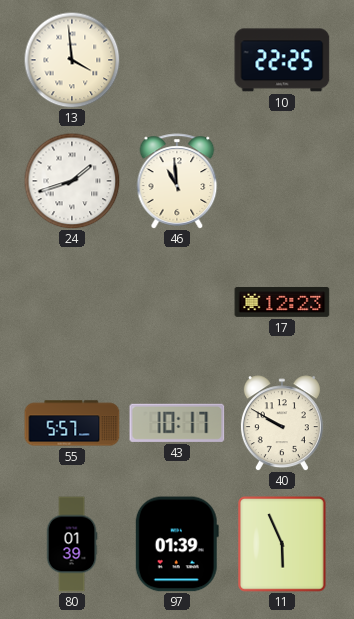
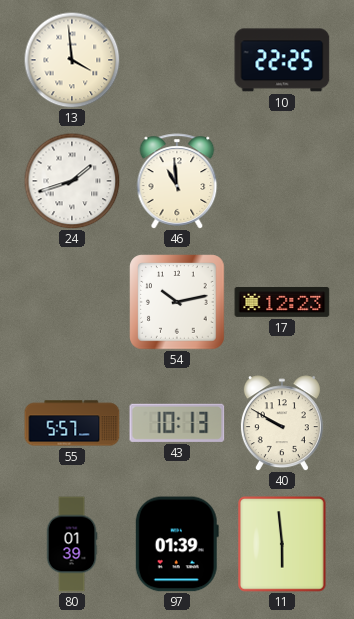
54: none -> 10:13 (177, 302)
43: 10:17 -> 10:13 (177, 423)
11: 5:56 -> 5:59 (282, 544)
